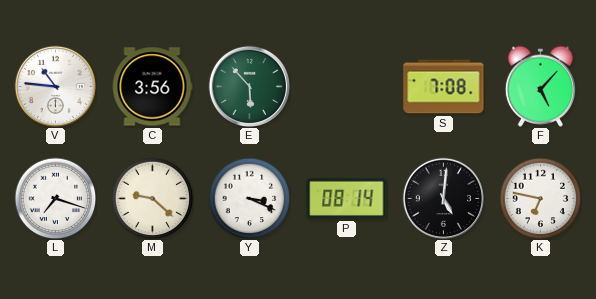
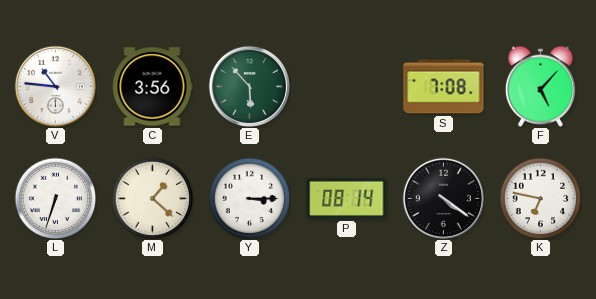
L: 7:18 -> 6:33 (55, 198)
M: 9:22 -> 1:22 (152, 198)
Y: 3:19 -> 3:15 (249, 198)
Z: 5:01 -> 4:21 (443, 198)
